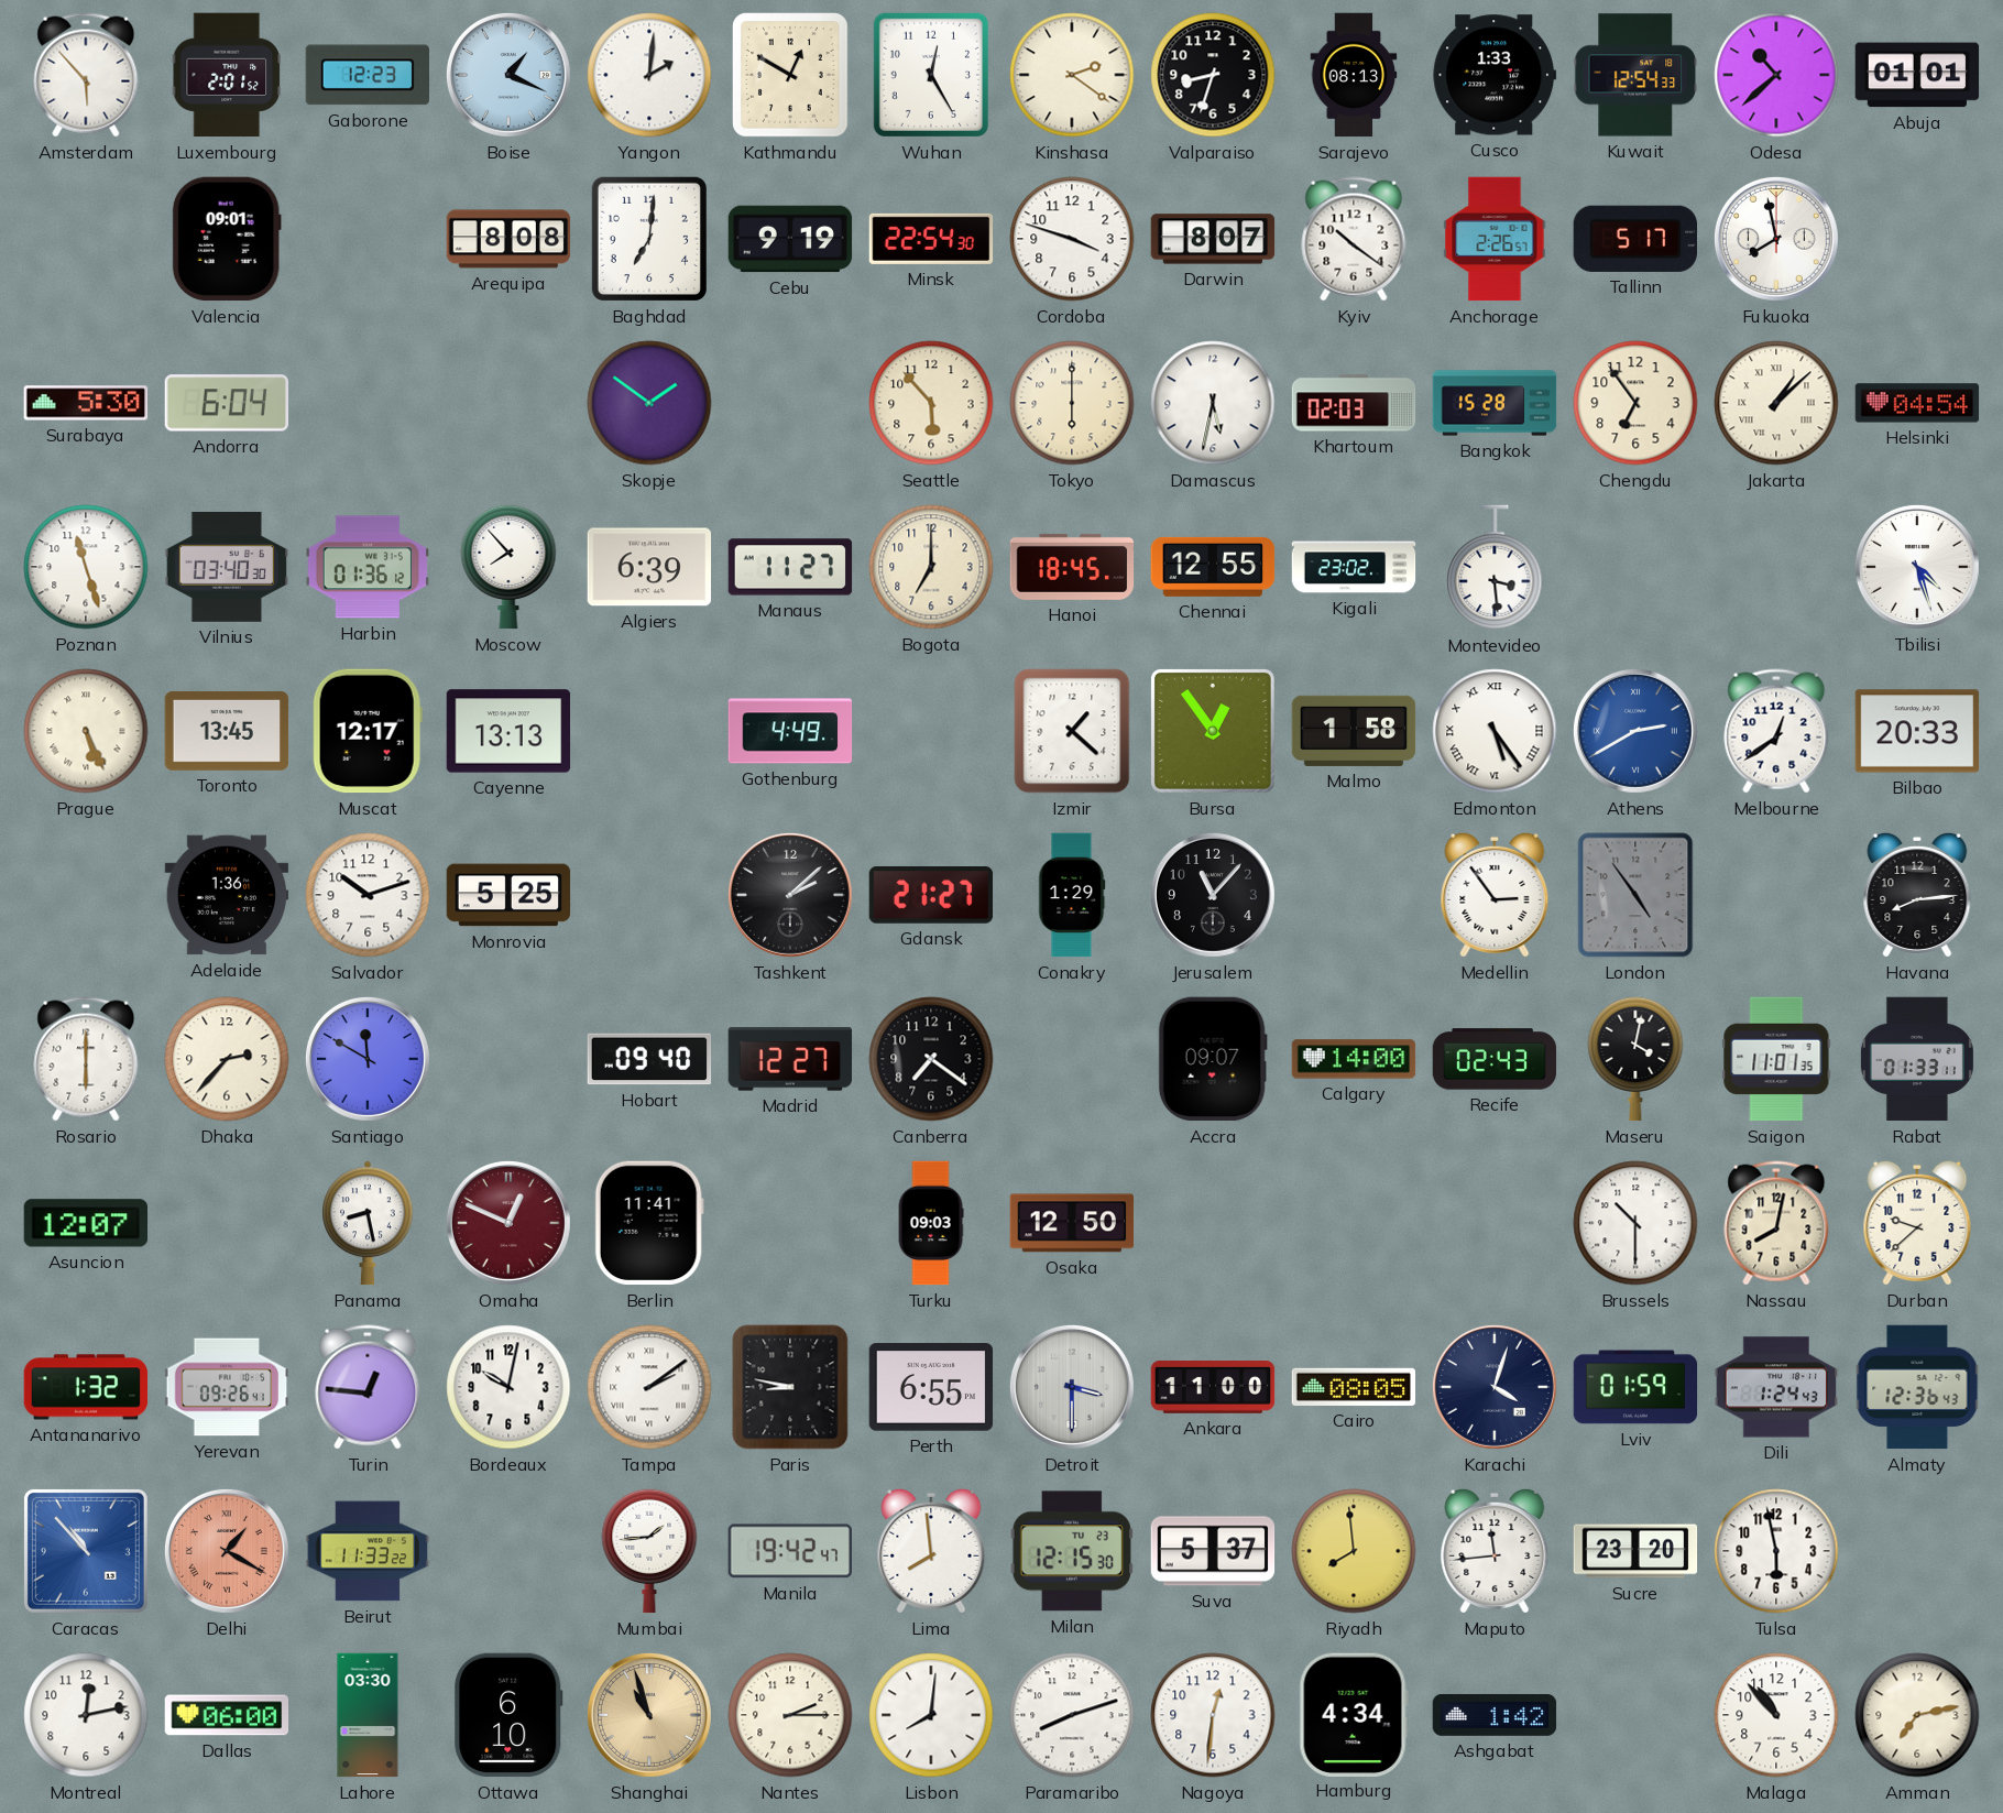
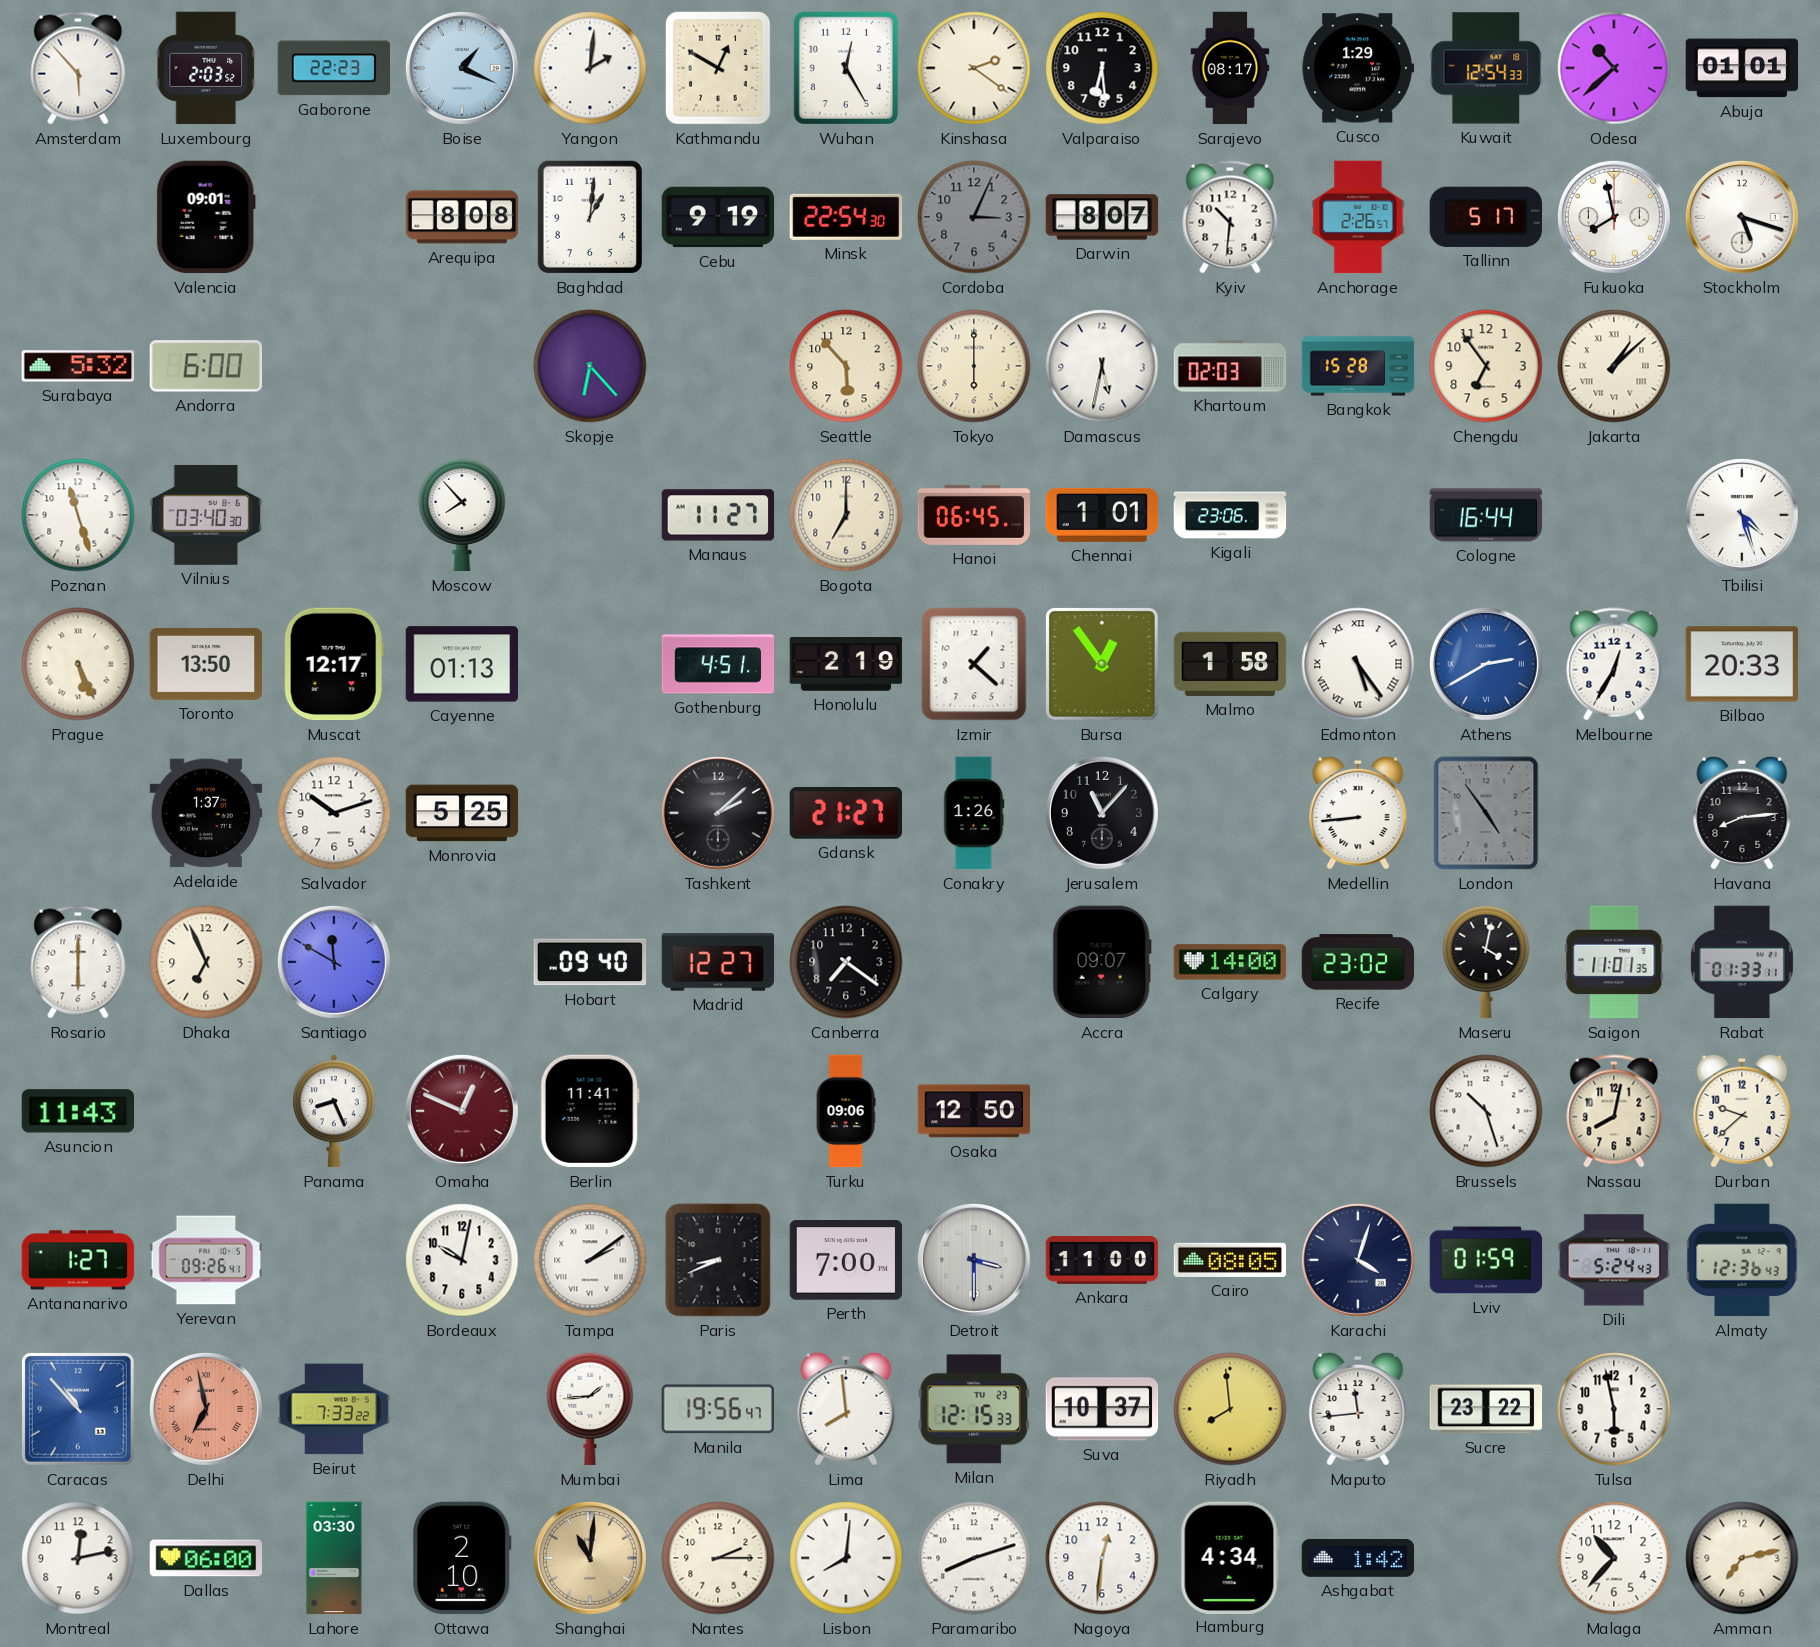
Luxembourg: 2:01 -> 2:03 (205, 68)
Gaborone: 12:23 -> 22:23 (333, 68)
Valparaiso: 8:33 -> 6:29 (1102, 68)
Sarajevo: 08:13 -> 08:17 (1230, 68)
Cusco: 1:33 -> 1:29 (1358, 68)
Baghdad: 7:01 -> 1:01 (590, 217)
Cordoba: 3:48 -> 3:04 (974, 217)
Cordoba dial: white -> grey (974, 217)
Kyiv: 10:21 -> 10:31 (1230, 217)
Stockholm: none -> 5:18 (1742, 217)
Surabaya: 5:30 -> 5:32 (78, 366)
Andorra: 6:04 -> 6:00 (206, 366)
Skopje: 1:51 -> 6:23 (590, 366)
Helsinki: 04:54 -> none (1917, 403)
Harbin: 01:36 -> none (368, 567)
Algiers: 6:39 -> none (649, 567)
Hanoi: 18:45 -> 06:45 (974, 515)
Chennai: 12:55 -> 1:01 (1102, 515)
Kigali: 23:02 -> 23:06 (1230, 515)
Montevideo: 3:29 -> none (1495, 568)
Cologne: none -> 16:44 (1486, 515)
Toronto: 13:45 -> 13:50 (206, 664)
Cayenne: 13:13 -> 01:13 (462, 664)
Gothenburg: 4:49 -> 4:51 (718, 664)
Honolulu: none -> 2:19 (846, 664)
Melbourne: 12:39 -> 12:35 (1614, 664)
Adelaide: 1:36 -> 1:37 (206, 813)
Conakry: 1:29 -> 1:26 (974, 813)
Medellin: 2:54 -> 8:44 (1358, 813)
Dhaka: 2:37 -> 6:56 (206, 962)
Recife: 02:43 -> 23:02 (1358, 962)
Asuncion: 12:07 -> 11:43 (78, 1111)
Panama: 8:28 -> 8:26 (335, 1111)
Turku: 09:03 -> 09:06 (846, 1111)
Brussels: 10:30 -> 10:27 (1486, 1111)
Antananarivo: 1:32 -> 1:27 (78, 1260)
Turin: 12:46 -> none (368, 1387)
Paris: 8:47 -> 8:41 (718, 1260)
Perth: 6:55 -> 7:00 (846, 1260)
Dili: 1:24 -> 5:24 (1614, 1260)
Delhi: 1:20 -> 6:58 (206, 1409)
Beirut: 11:33 -> 7:33 (334, 1409)
Manila: 19:42 -> 19:56 (717, 1409)
Milan: 12:15:30 -> 12:15:33 (973, 1409)
Suva: 5:37 -> 10:37 (1102, 1409)
Sucre: 23:20 -> 23:22 (1486, 1409)
Ottawa: 6:10 -> 2:10 (463, 1558)
Shanghai: 10:57 -> 11:01 (590, 1558)
Malaga: 10:53 -> 10:37 (1614, 1558)
